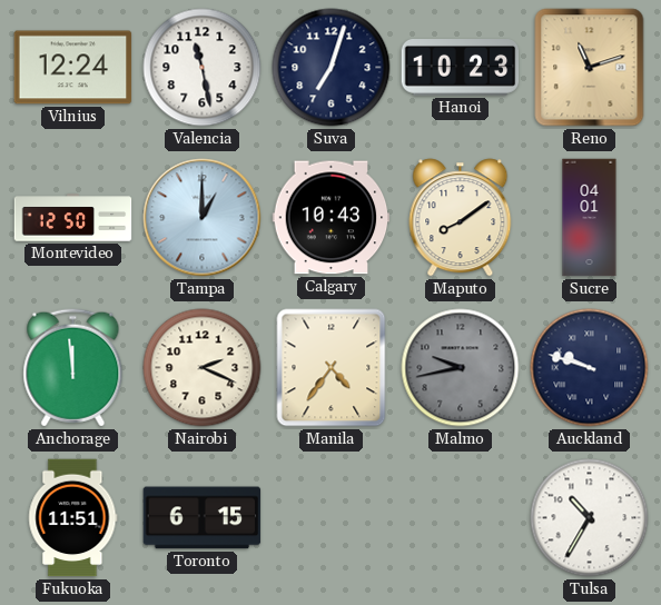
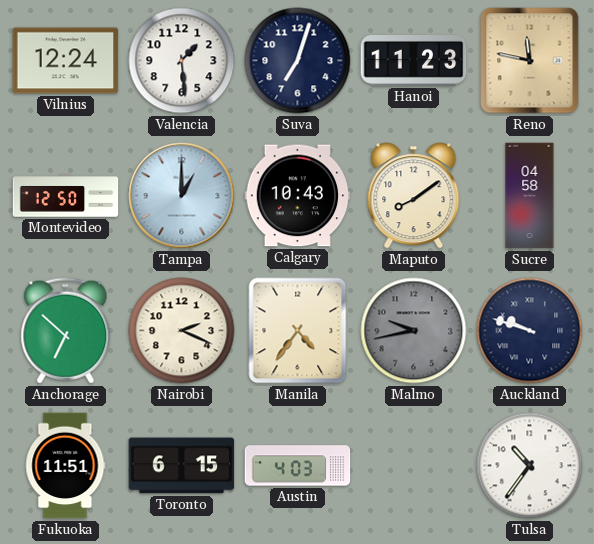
Valencia: 11:28 -> 1:29 (182, 61)
Hanoi: 10:23 -> 11:23 (414, 61)
Reno: 11:12 -> 11:47 (530, 61)
Sucre: 04:01 -> 04:58 (530, 196)
Anchorage: 11:59 -> 6:52 (66, 331)
Austin: none -> 4:03 (298, 466)
Tulsa: 10:35 -> 10:36 (530, 466)
